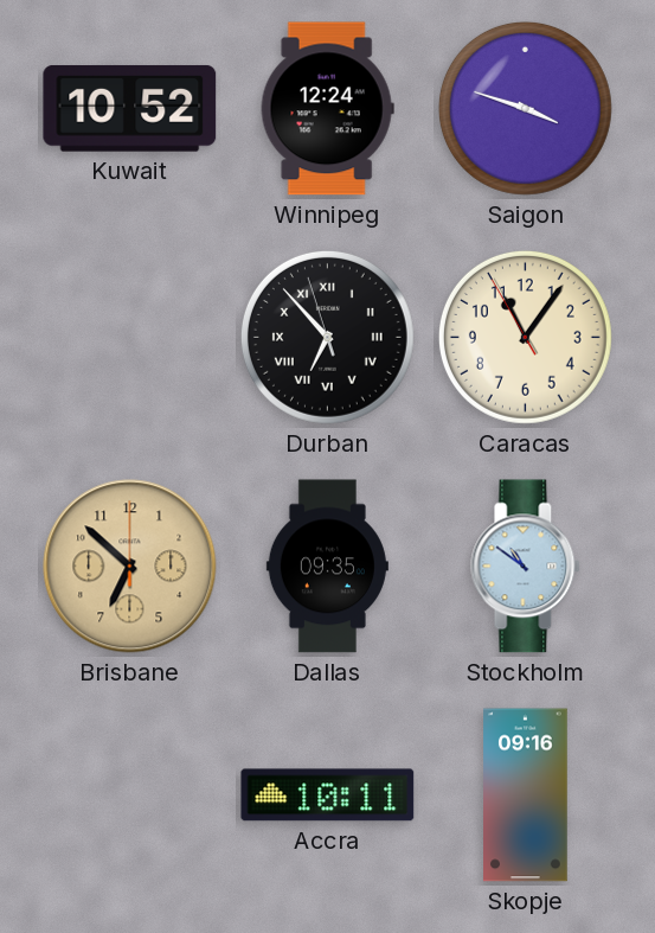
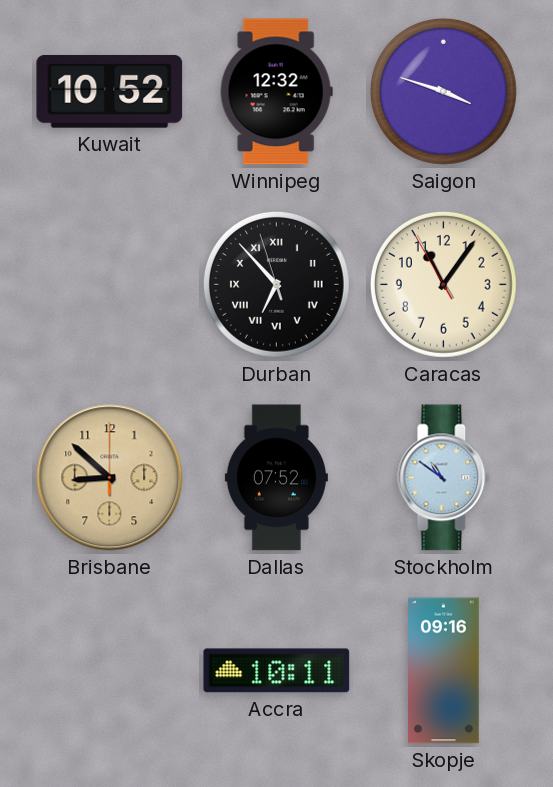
Winnipeg: 12:24 -> 12:32 (276, 92)
Brisbane: 6:52 -> 8:52 (110, 478)
Dallas: 09:35 -> 07:52 (276, 478)
